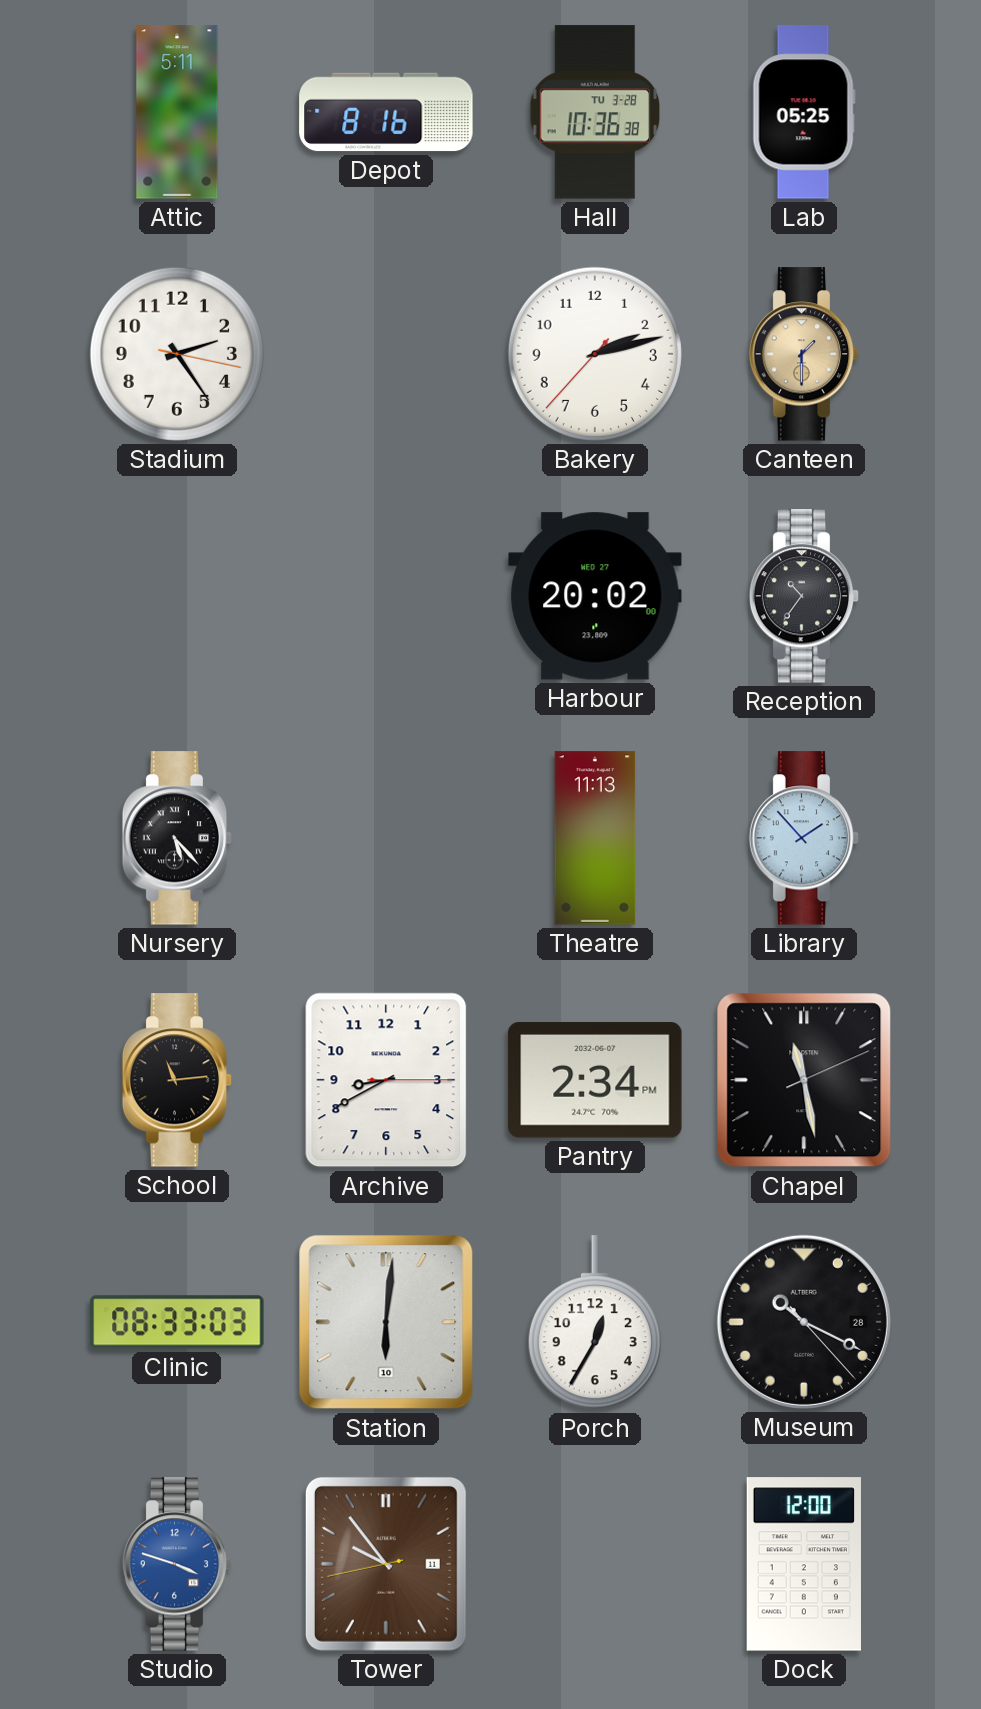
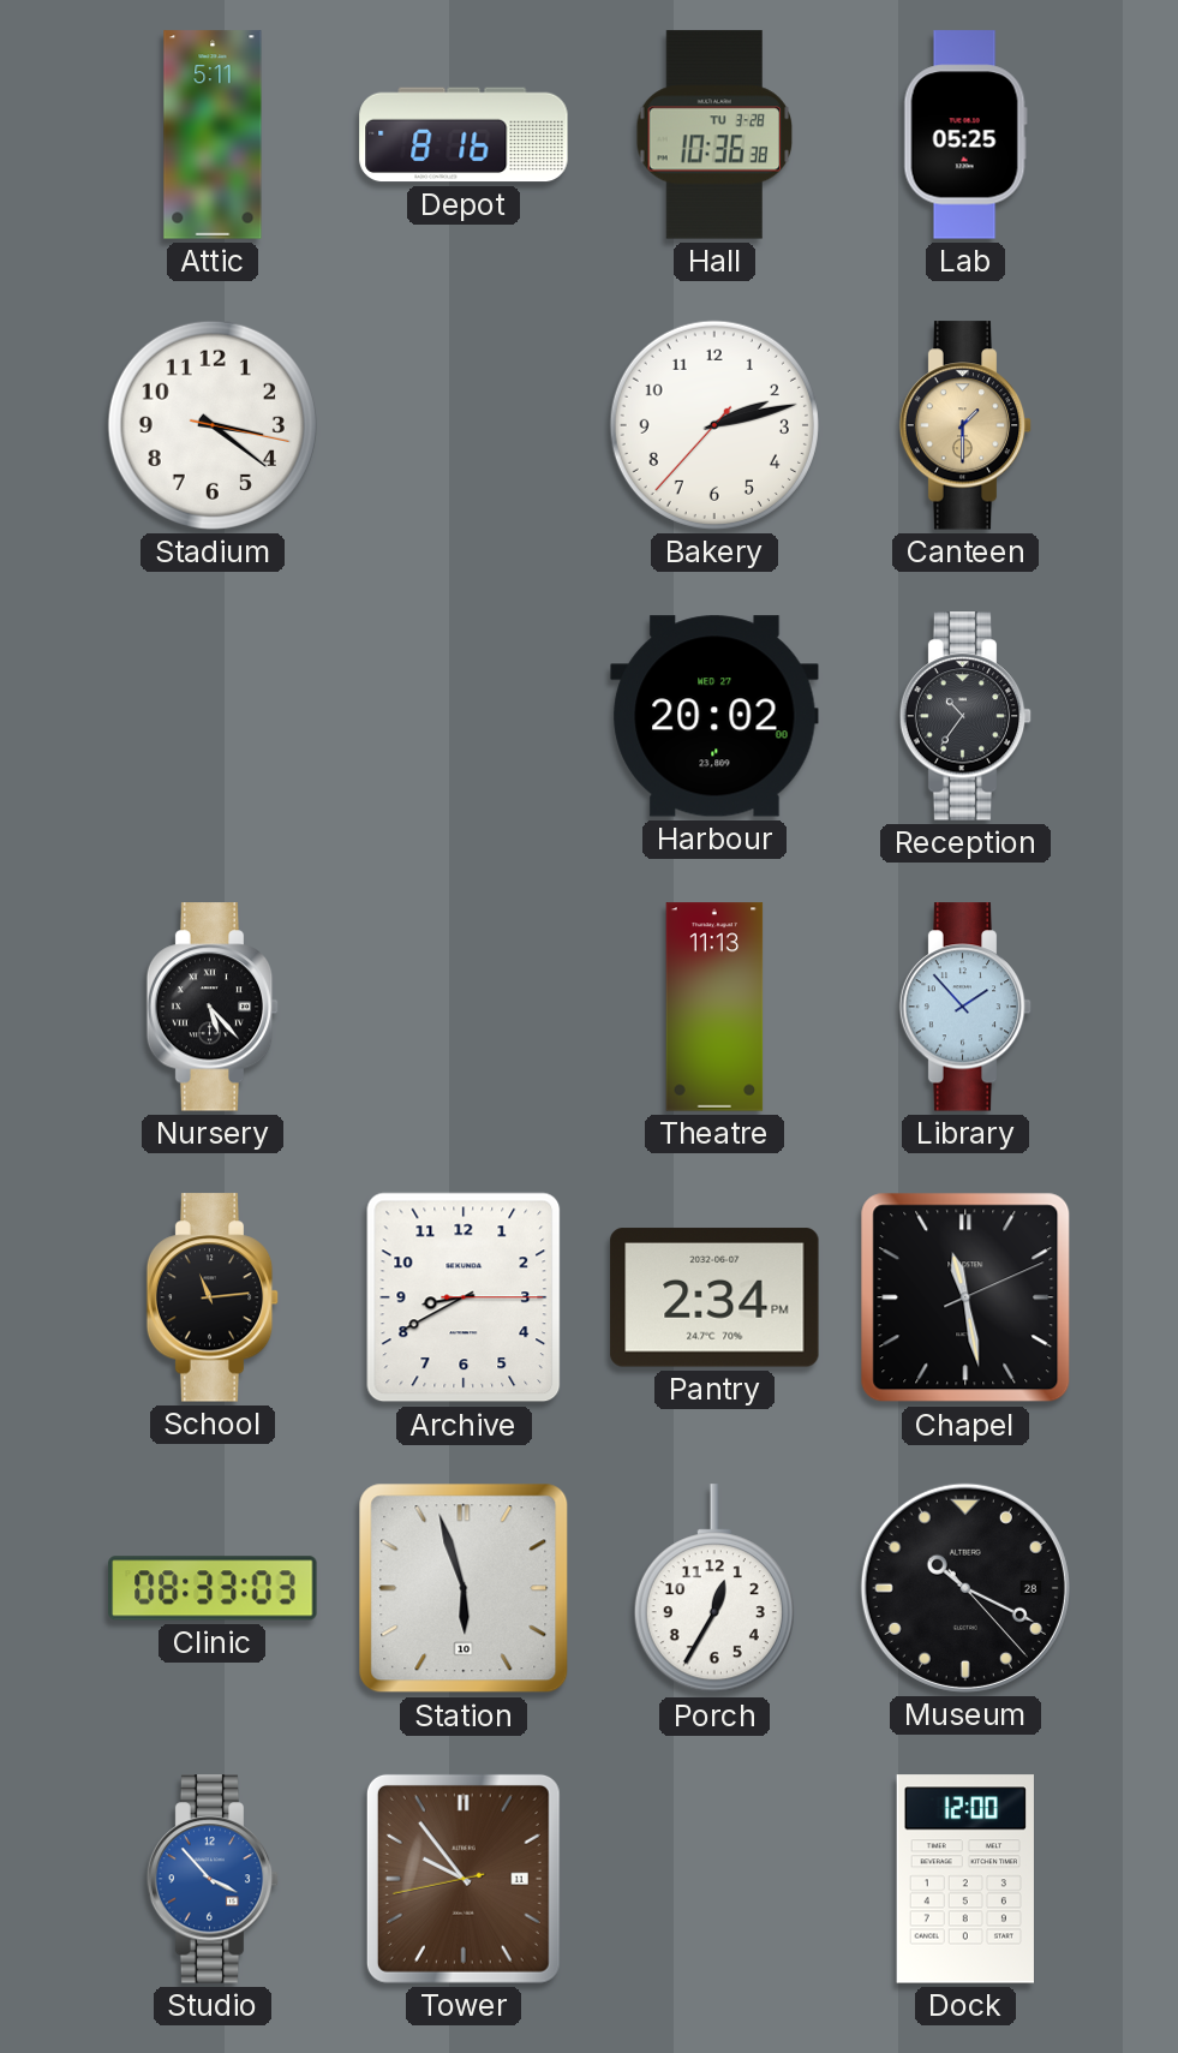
Stadium: 2:24 -> 3:21 (213, 425)
Station: 6:01 -> 5:57 (464, 1588)
Studio: 3:48 -> 3:53 (213, 1879)
